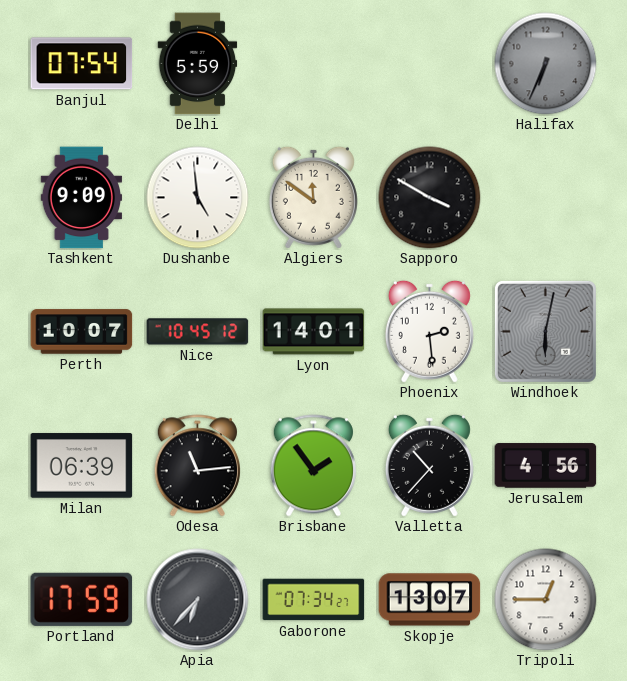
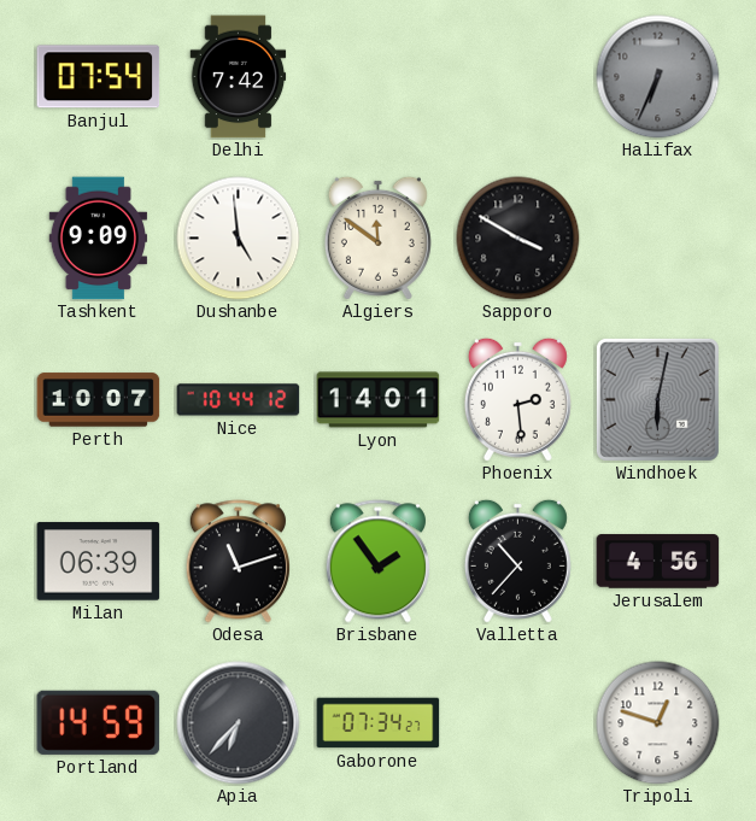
Delhi: 5:59 -> 7:42 (239, 77)
Nice: 10:45 -> 10:44 (239, 400)
Odesa: 11:14 -> 11:12 (238, 562)
Portland: 17:59 -> 14:59 (99, 722)
Skopje: 13:07 -> none (430, 600)
Tripoli: 12:45 -> 12:48 (658, 723)
